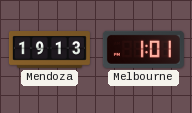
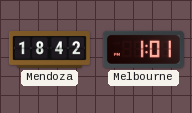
Mendoza: 19:13 -> 18:42 (49, 50)
